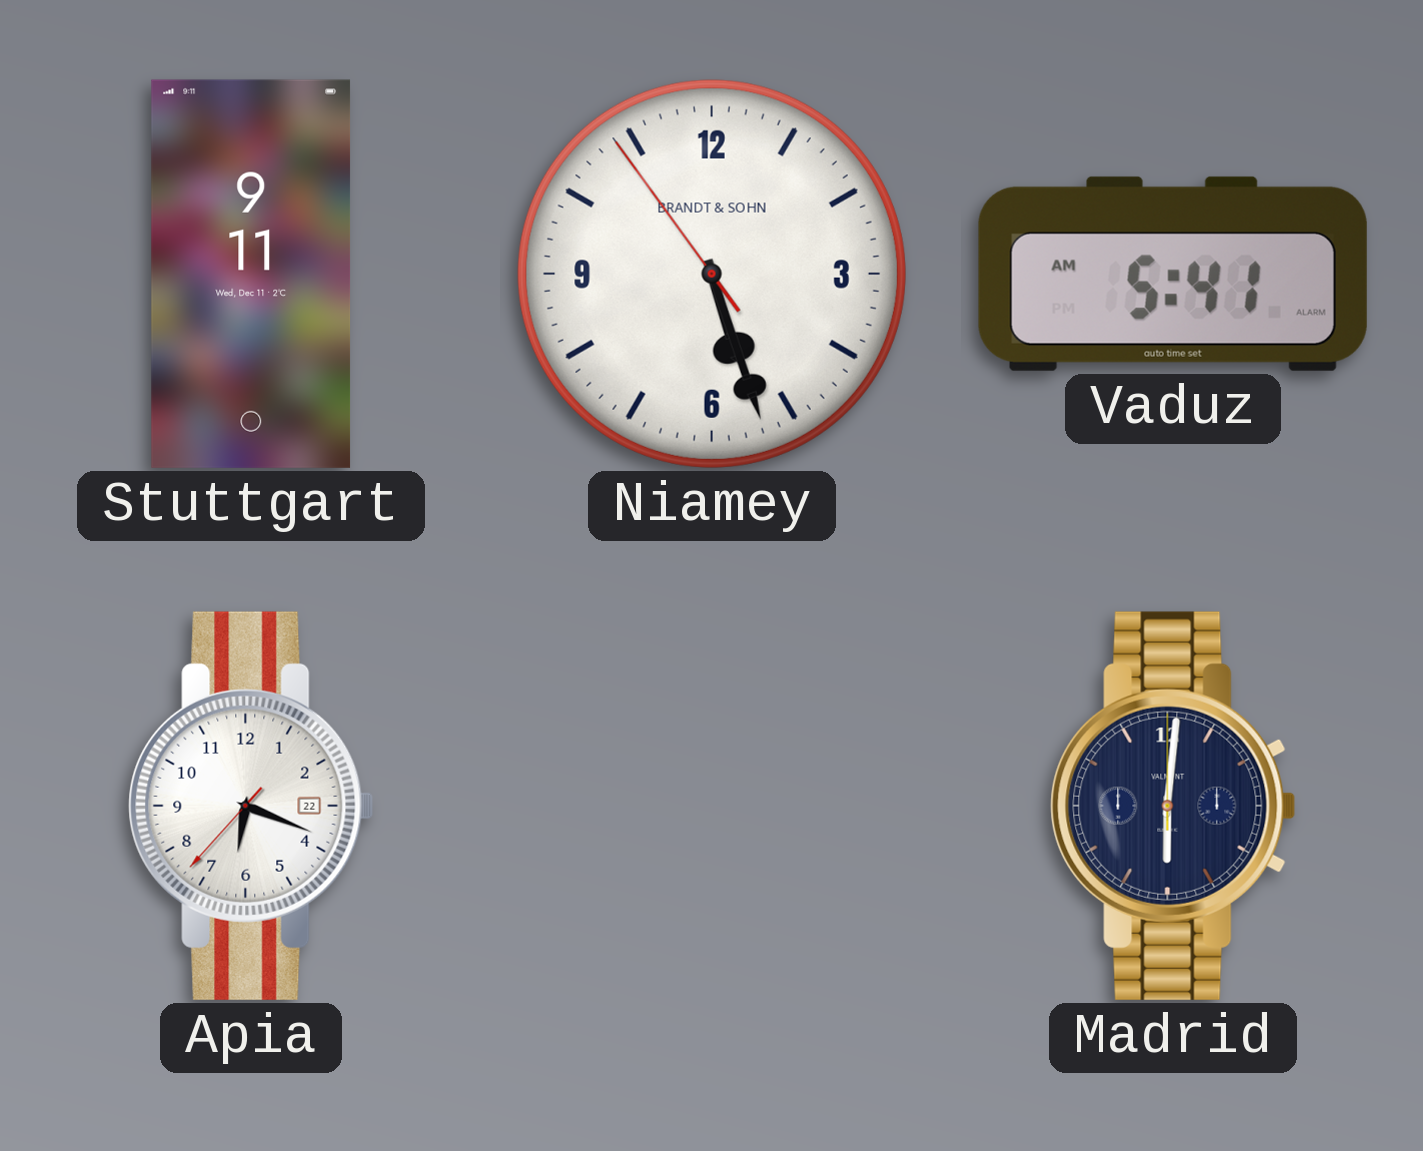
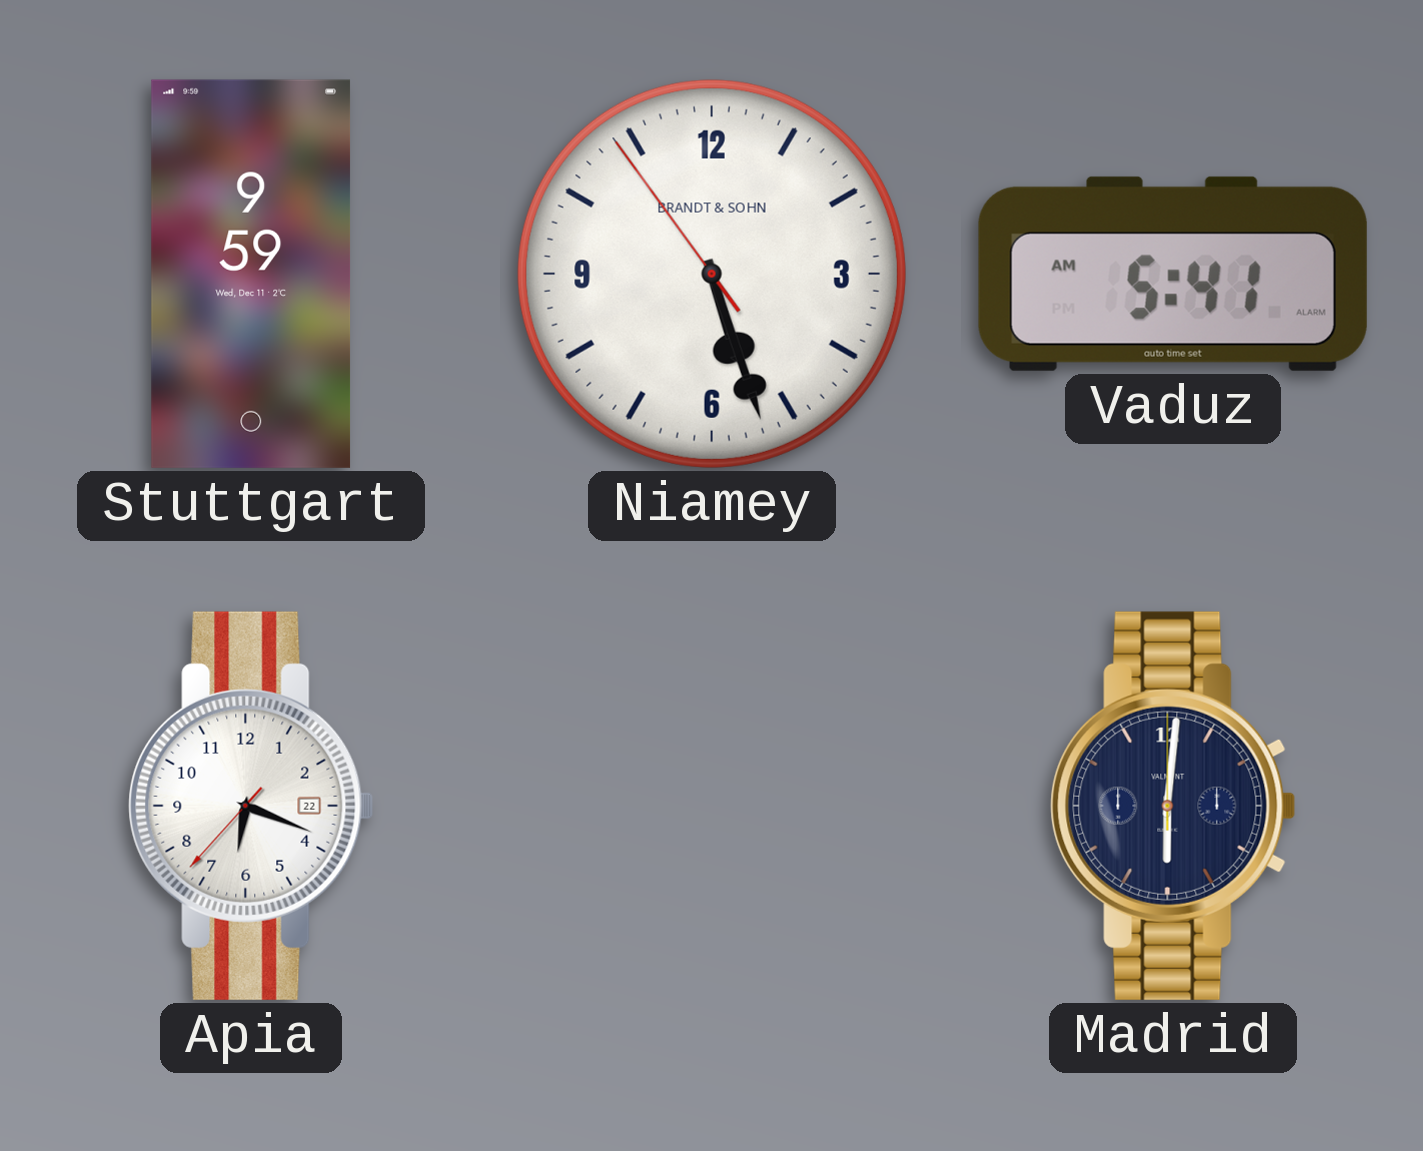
Stuttgart: 9:11 -> 9:59 (251, 274)
